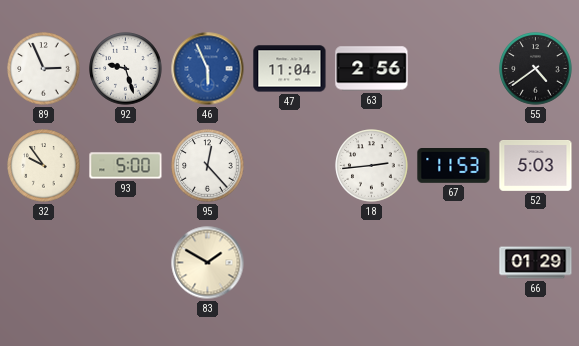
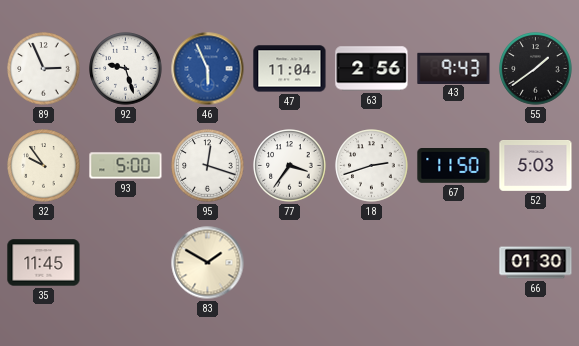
43: none -> 9:43 (454, 68)
55: 4:39 -> 1:39 (536, 69)
95: 12:23 -> 12:18 (208, 166)
77: none -> 3:36 (290, 166)
18: 2:44 -> 2:42 (372, 166)
67: 11:53 -> 11:50 (454, 166)
35: none -> 11:45 (44, 263)
66: 01:29 -> 01:30 (536, 263)
